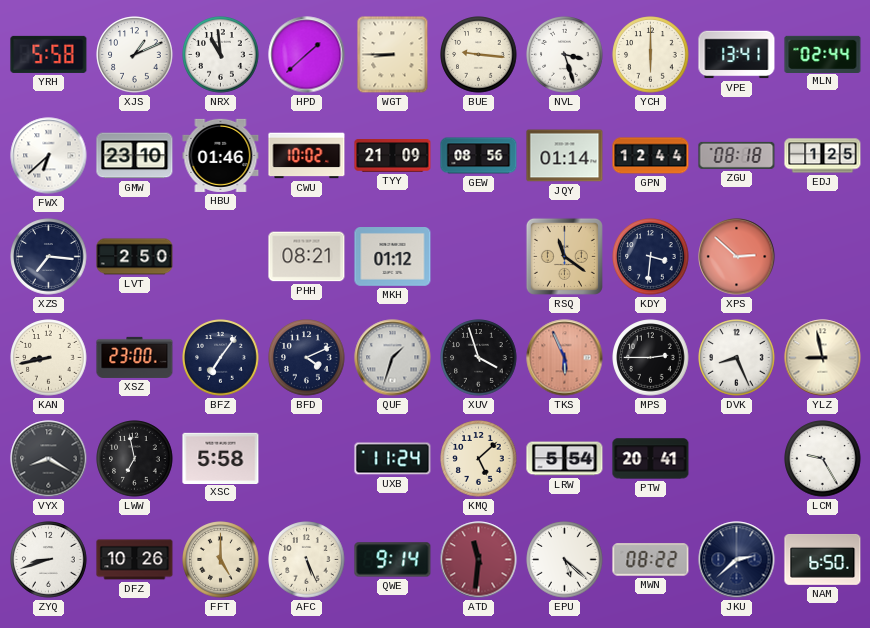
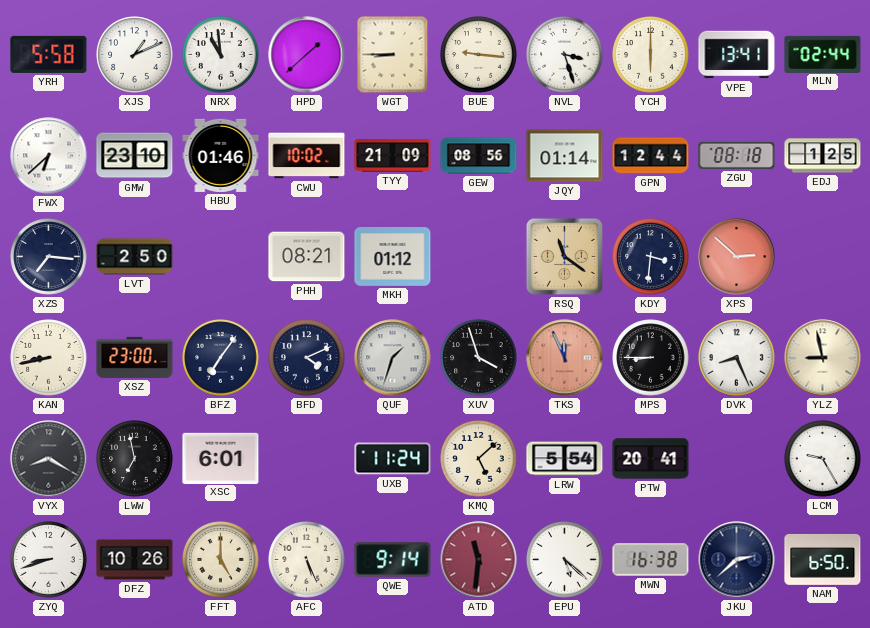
TKS: 5:56 -> 11:56 (565, 358)
MPS: 2:45 -> 8:45 (651, 358)
XSC: 5:58 -> 6:01 (221, 458)
MWN: 08:22 -> 16:38 (651, 560)
